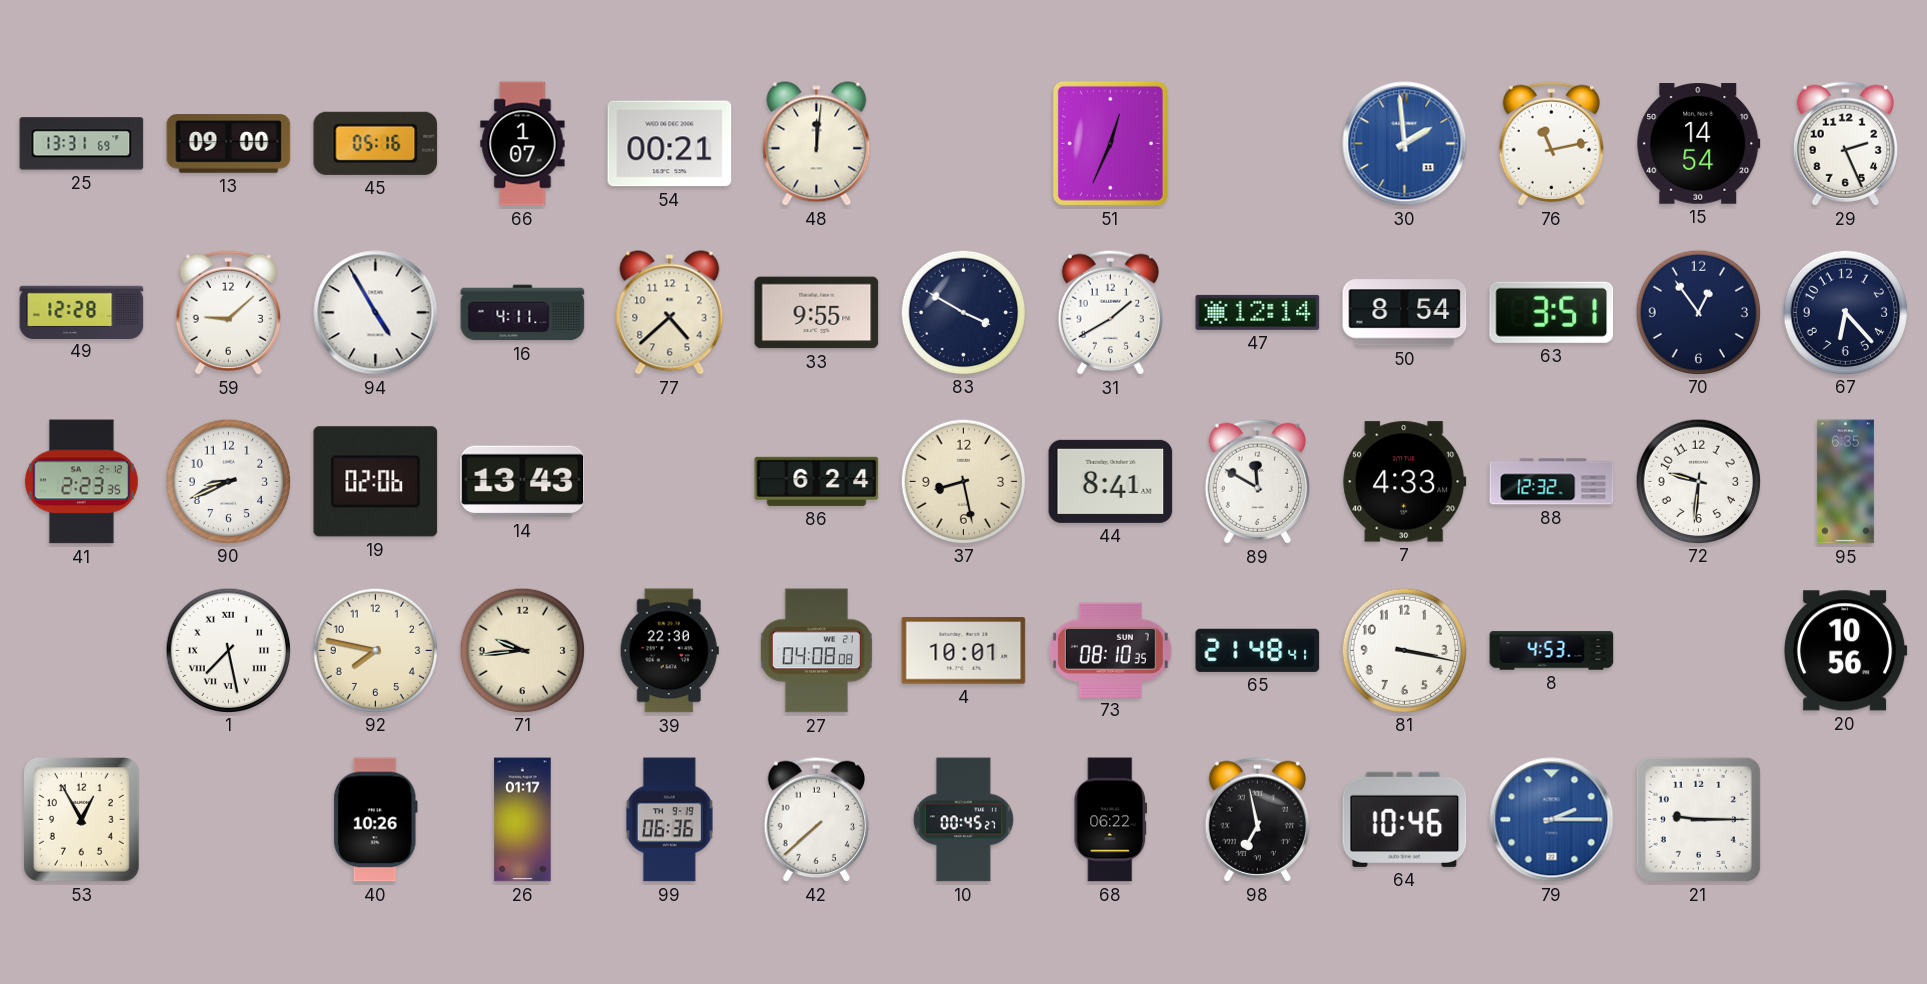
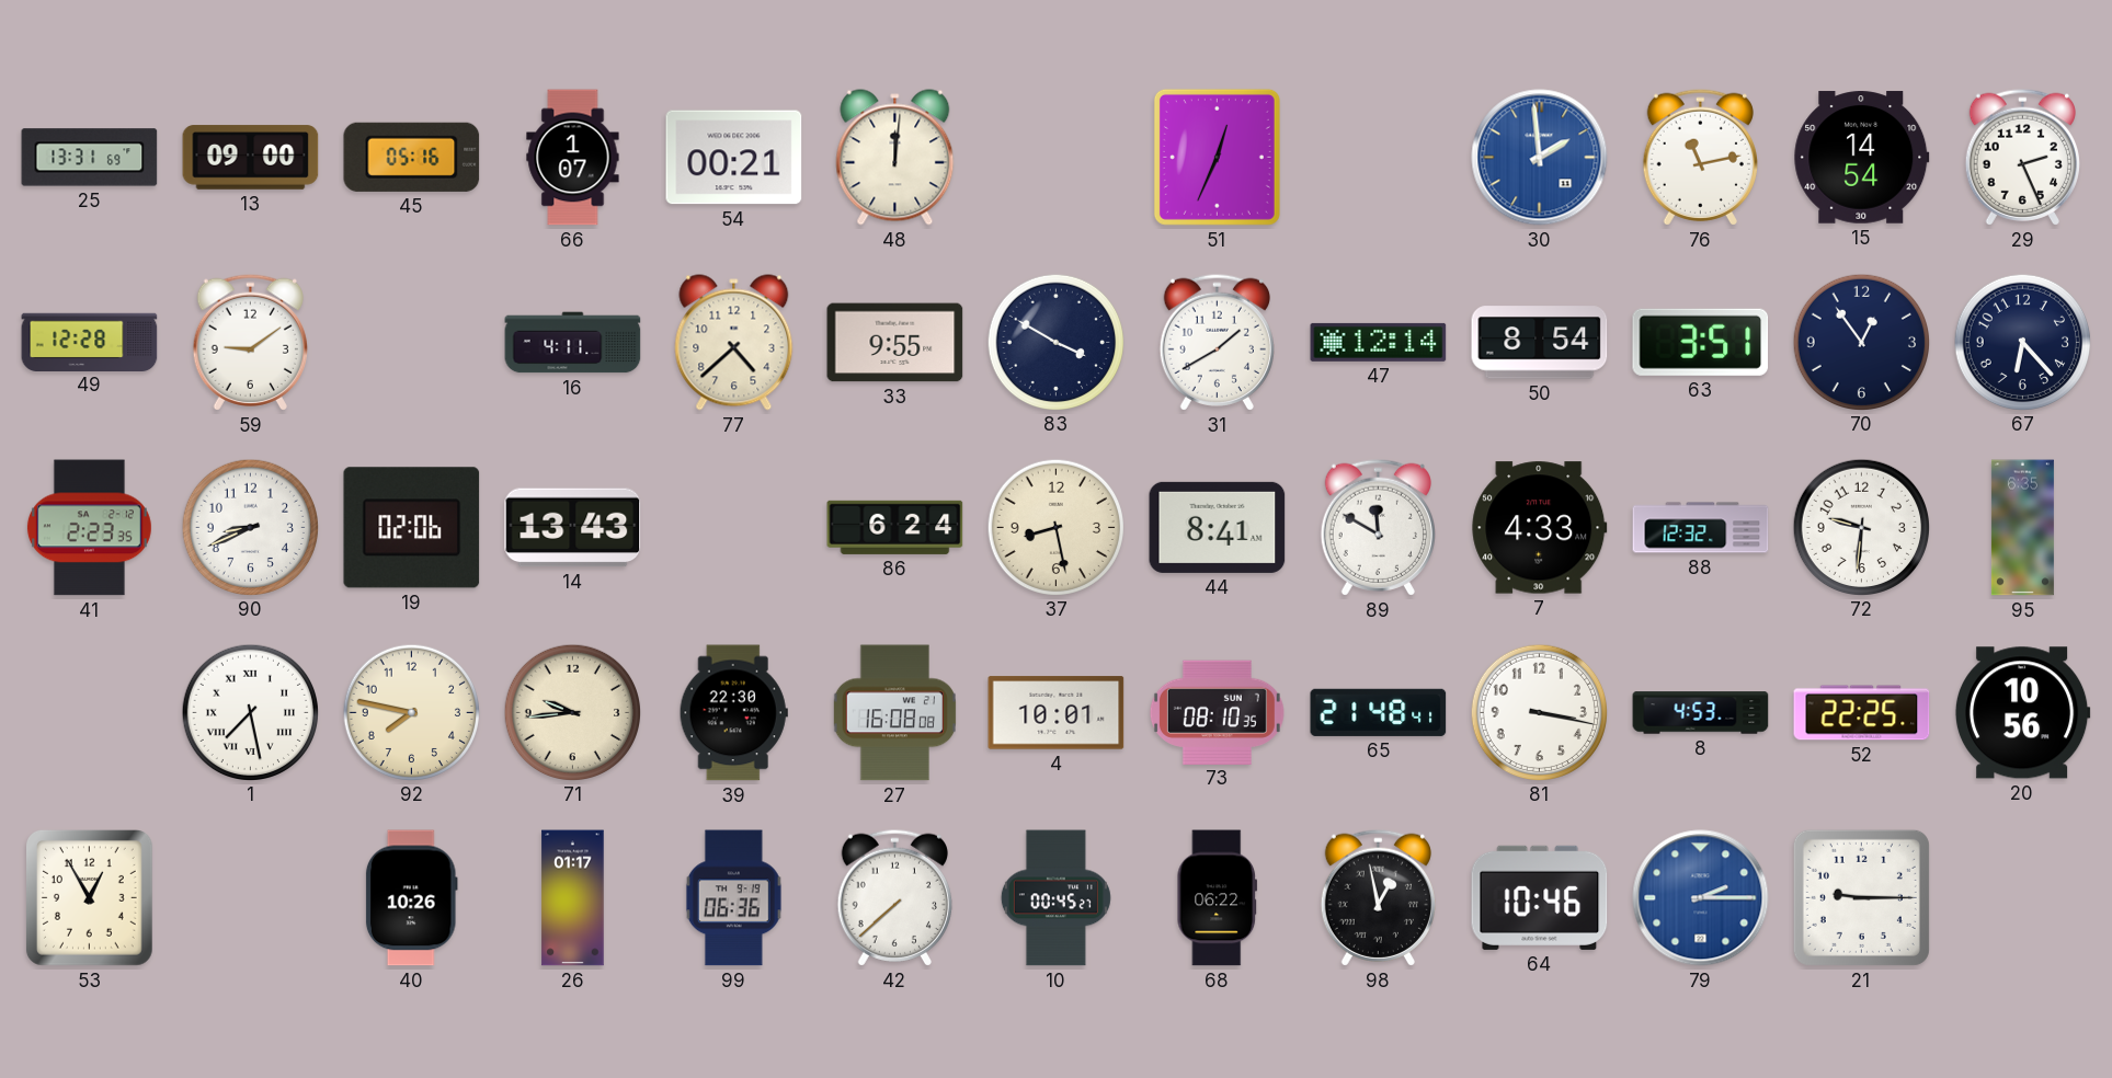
59: 9:08 -> 9:09 (250, 342)
94: 4:55 -> none (376, 313)
27: 04:08 -> 16:08 (894, 713)
52: none -> 22:25 (1862, 713)
98: 6:58 -> 12:58 (1378, 897)
